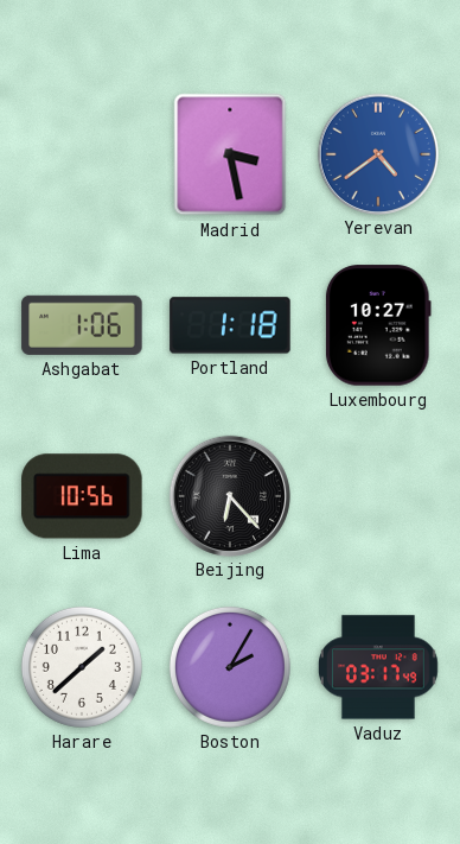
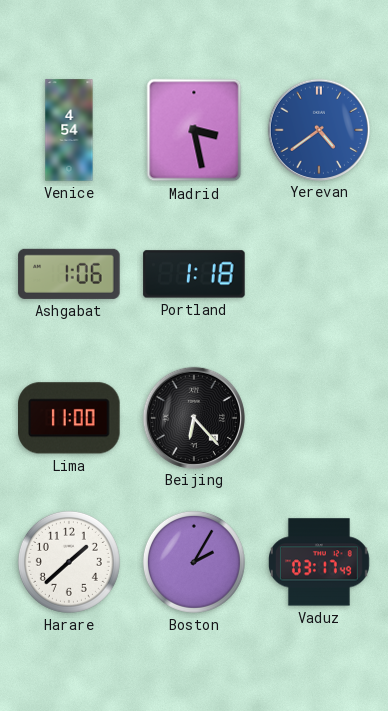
Venice: none -> 4:54 (69, 130)
Luxembourg: 10:27 -> none (378, 325)
Lima: 10:56 -> 11:00 (69, 418)
